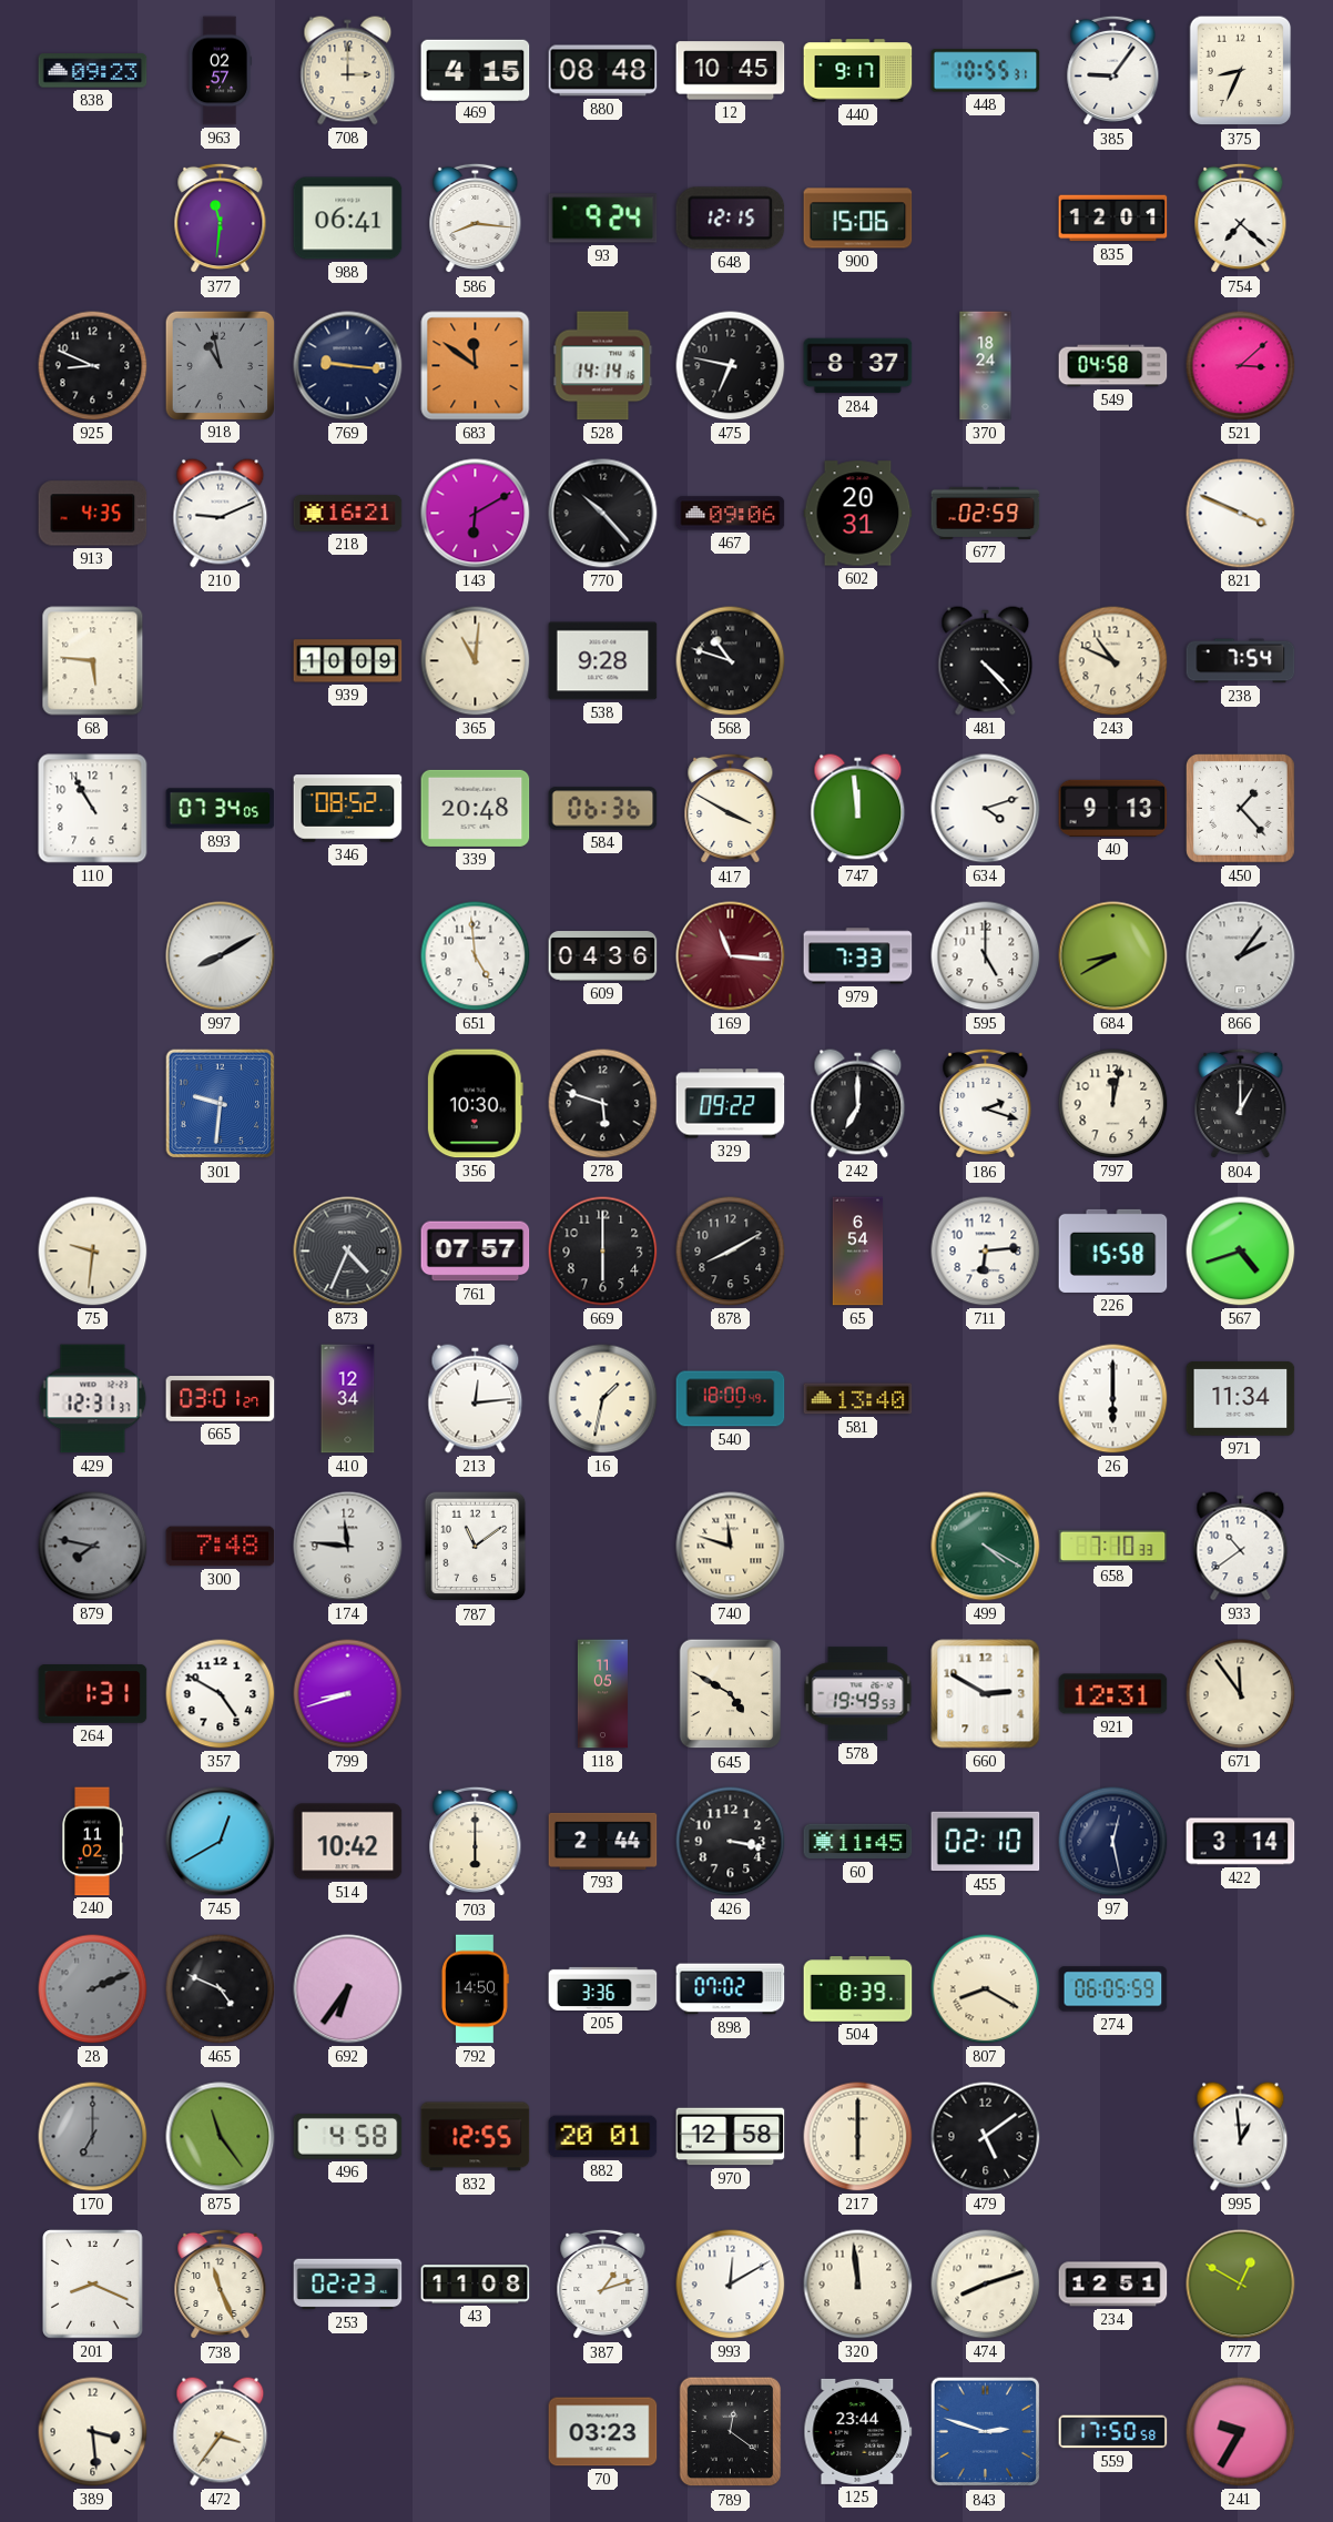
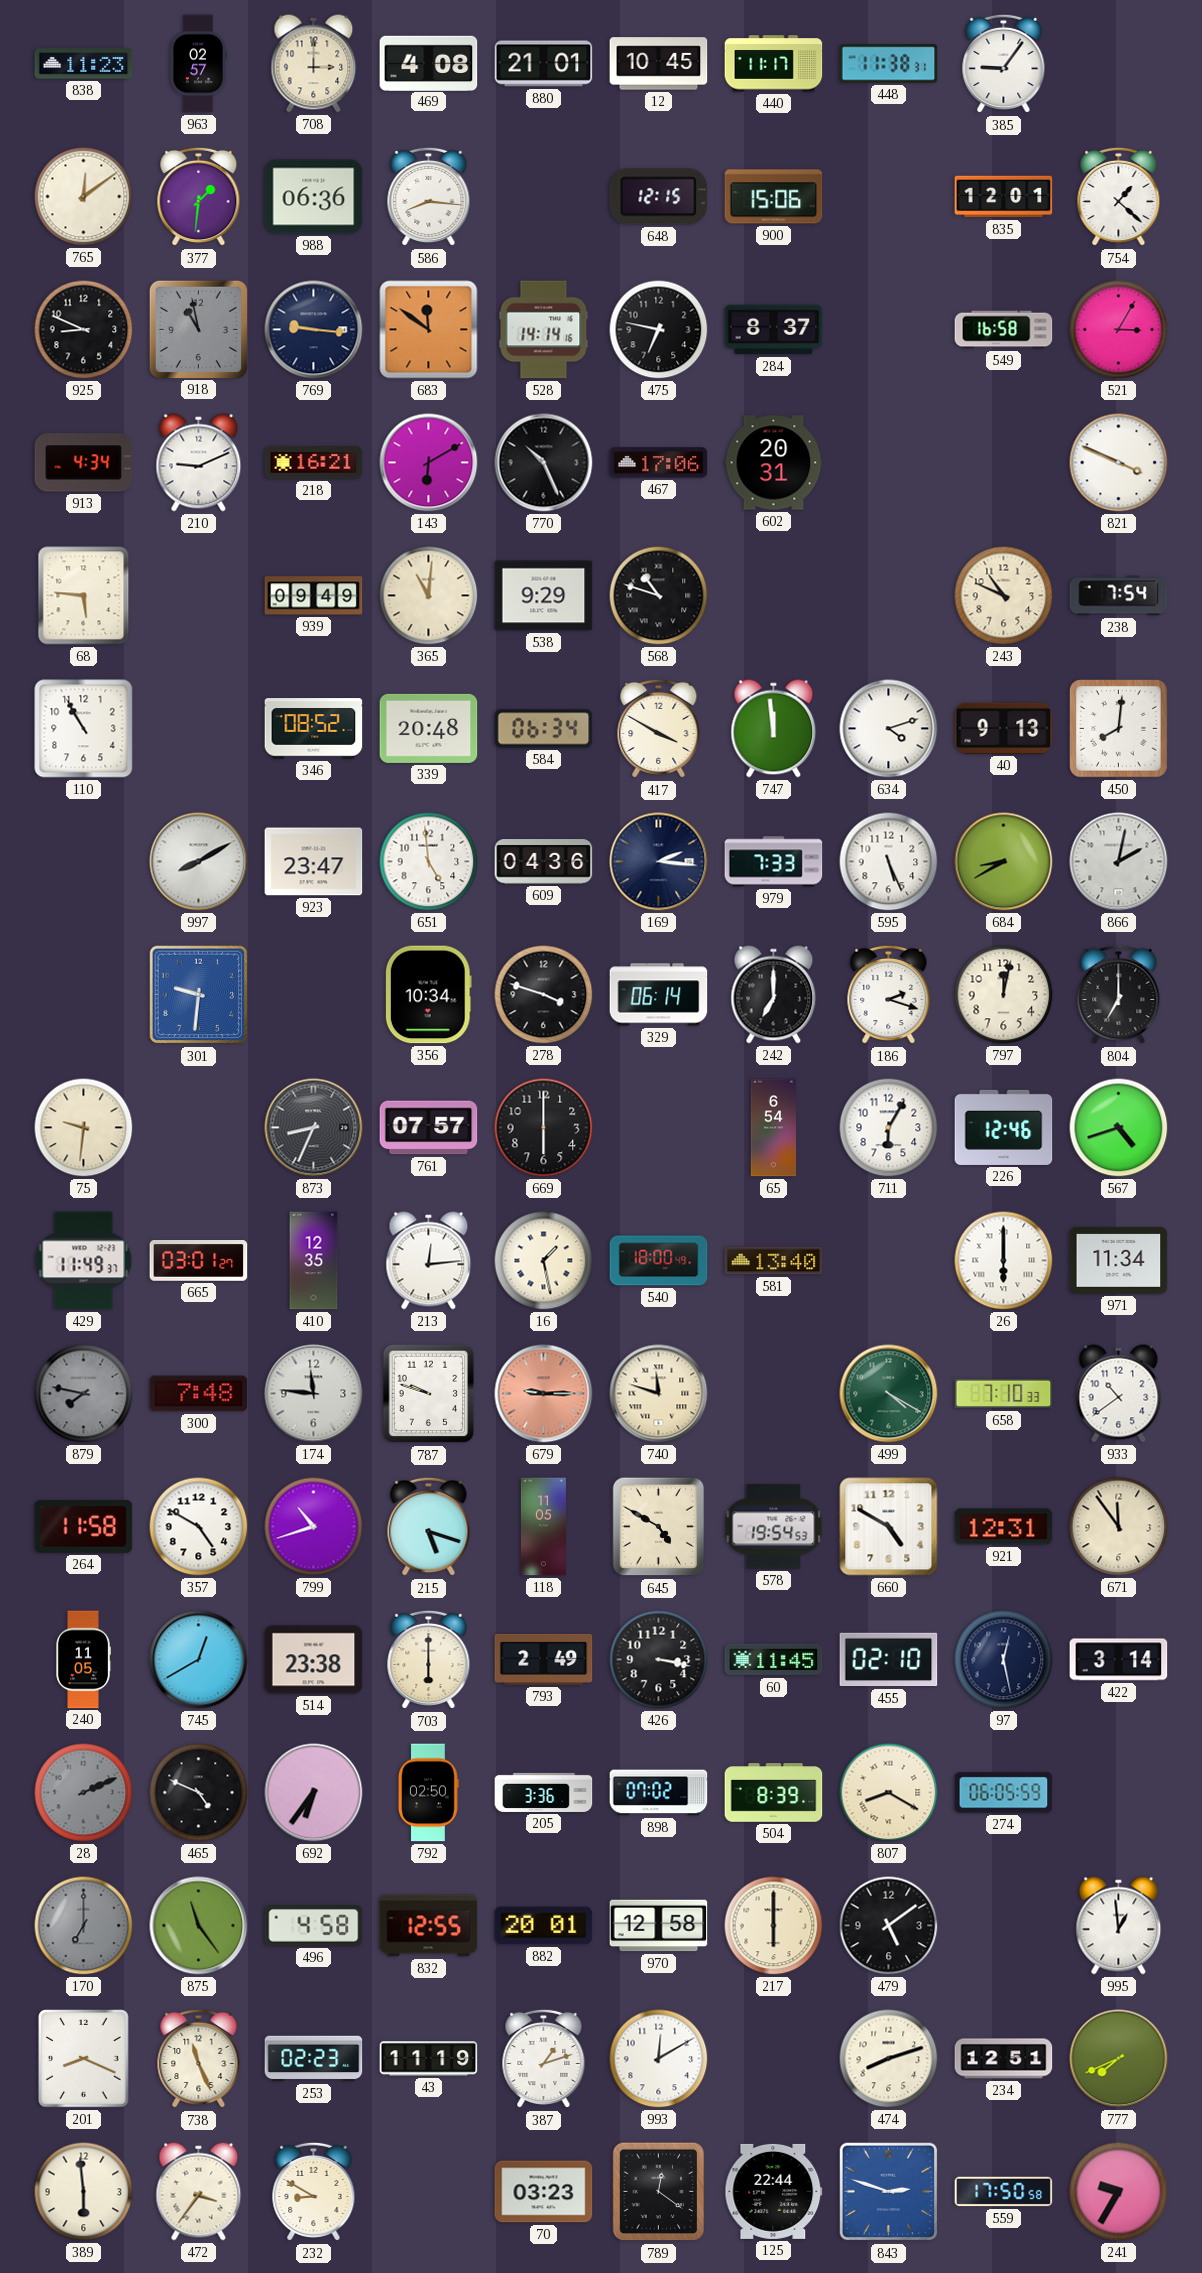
838: 09:23 -> 11:23 (84, 64)
469: 4:15 -> 4:08 (429, 63)
880: 08:48 -> 21:01 (544, 64)
440: 9:17 -> 11:17 (774, 64)
448: 10:55 -> 11:38 (889, 64)
375: 8:34 -> none (1241, 71)
765: none -> 12:09 (84, 197)
377: 11:31 -> 1:31 (199, 197)
988: 06:41 -> 06:36 (314, 197)
93: 9:24 -> none (603, 219)
754: 7:22 -> 1:22 (1119, 197)
370: 18:24 -> none (986, 366)
549: 04:58 -> 16:58 (1004, 330)
521: 3:08 -> 3:05 (1119, 330)
913: 4:35 -> 4:34 (84, 463)
770: 10:23 -> 10:26 (544, 463)
467: 09:06 -> 17:06 (659, 463)
677: 02:59 -> none (986, 513)
939: 10:09 -> 09:49 (314, 596)
538: 9:28 -> 9:29 (544, 596)
481: 4:23 -> none (986, 661)
893: 07:34 -> none (221, 809)
584: 06:36 -> 06:34 (544, 729)
450: 1:23 -> 8:01 (1119, 729)
923: none -> 23:47 (314, 862)
169: 11:16 -> 2:16 (659, 862)
169 dial: burgundy -> navy (659, 862)
595: 5:00 -> 5:26 (889, 862)
866: 2:06 -> 2:02 (1119, 862)
356: 10:30 -> 10:34 (428, 995)
278: 5:48 -> 3:48 (544, 995)
329: 09:22 -> 06:14 (659, 995)
804: 1:00 -> 7:00 (1119, 995)
873: 4:34 -> 8:34 (314, 1128)
878: 8:10 -> none (731, 1252)
711: 6:14 -> 6:05 (889, 1128)
226: 15:58 -> 12:46 (1004, 1127)
429: 12:31 -> 11:49 (84, 1261)
410: 12:34 -> 12:35 (314, 1261)
16: 1:32 -> 1:28 (544, 1261)
787: 11:09 -> 9:48 (429, 1394)
679: none -> 9:15 (544, 1394)
264: 1:31 -> 11:58 (84, 1527)
799: 8:42 -> 10:42 (314, 1527)
215: none -> 5:18 (429, 1527)
578: 19:49 -> 19:54 (774, 1527)
660: 2:50 -> 4:50 (889, 1527)
240: 11:02 -> 11:05 (83, 1660)
514: 10:42 -> 23:38 (314, 1660)
793: 2:44 -> 2:49 (544, 1659)
792: 14:50 -> 02:50 (429, 1793)
43: 11:08 -> 11:19 (429, 2059)
320: 11:59 -> none (858, 2285)
777: 12:50 -> 7:41 (1119, 2059)
389: 3:29 -> 5:59 (84, 2192)
232: none -> 8:50 (314, 2192)
125: 23:44 -> 22:44 (774, 2191)
